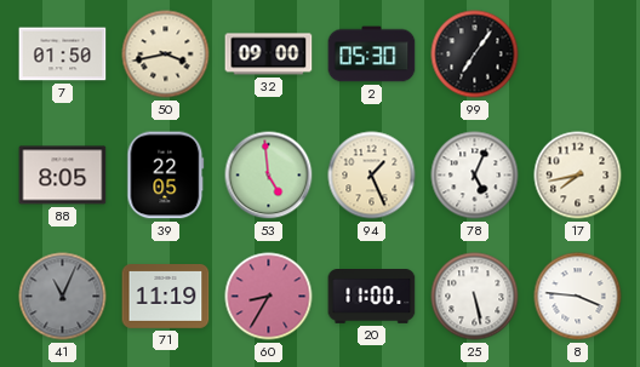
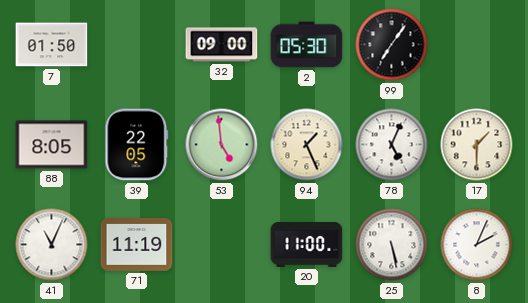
50: 3:43 -> none (166, 55)
17: 7:43 -> 1:30 (477, 145)
41 dial: grey -> white (52, 245)
60: 8:35 -> none (269, 297)
8: 3:46 -> 2:04 (477, 245)
